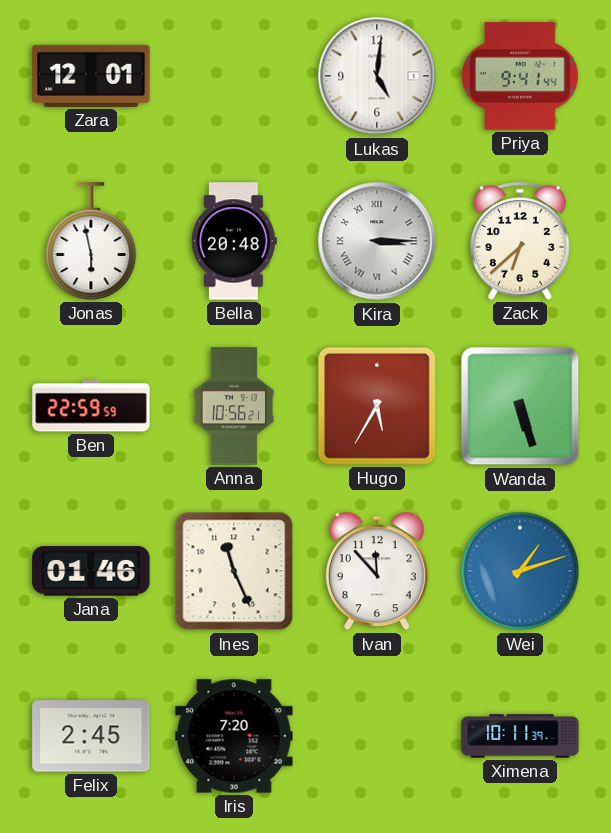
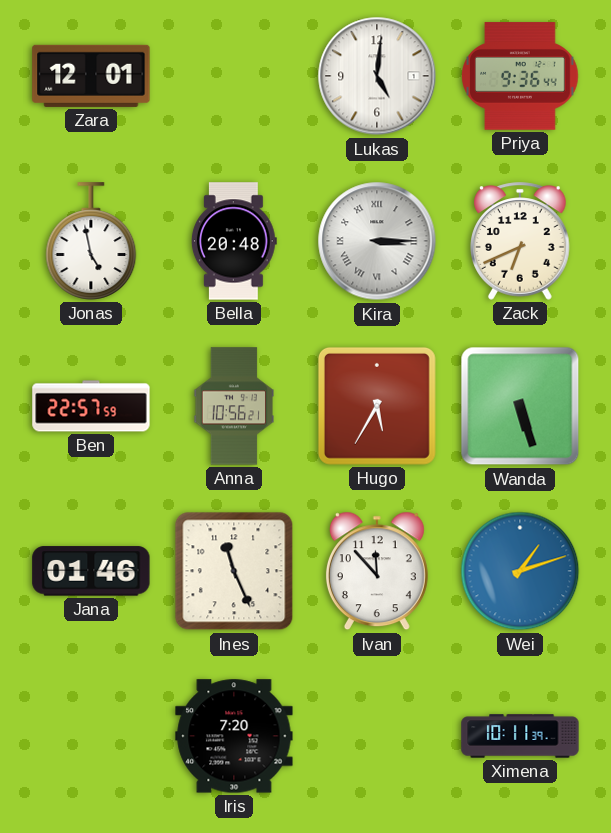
Priya: 9:41 -> 9:36 (520, 76)
Jonas: 5:58 -> 4:58 (91, 241)
Zack: 6:38 -> 6:41 (521, 241)
Ben: 22:59 -> 22:57 (91, 406)
Felix: 2:45 -> none (91, 736)
